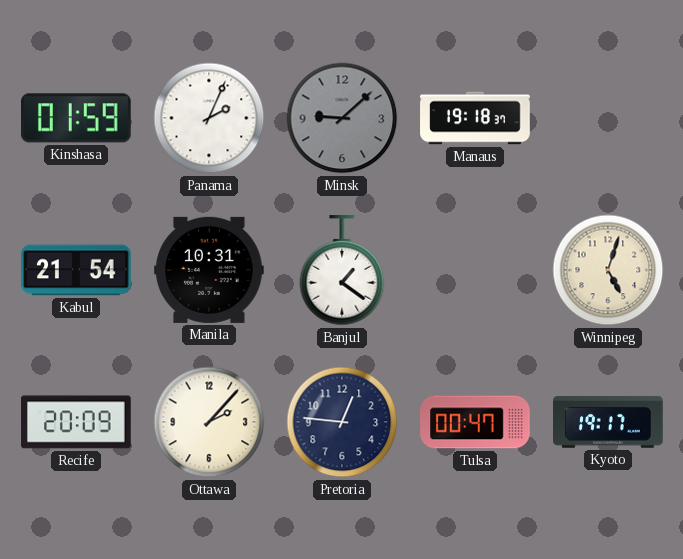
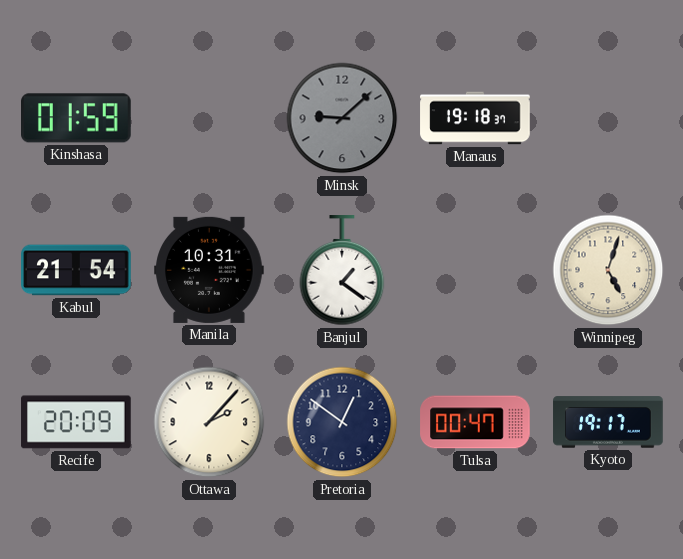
Panama: 2:04 -> none (209, 118)
Pretoria: 12:46 -> 12:51 (342, 422)
